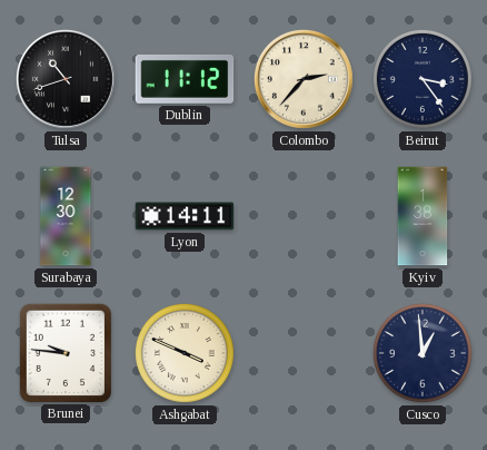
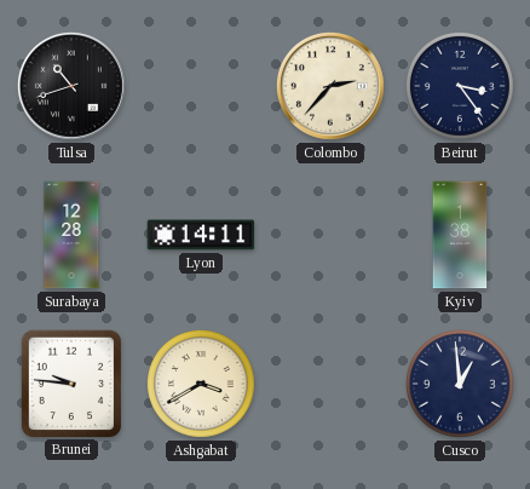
Dublin: 11:12 -> none (185, 79)
Surabaya: 12:30 -> 12:28 (71, 235)
Ashgabat: 3:49 -> 3:40 (201, 384)
